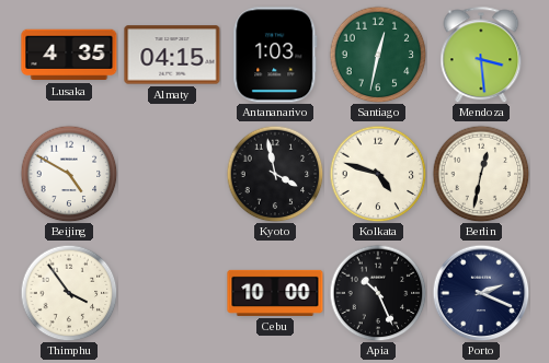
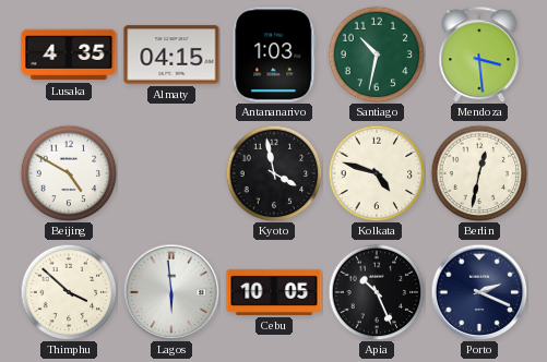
Santiago: 12:32 -> 10:32 (377, 55)
Thimphu: 3:54 -> 3:52 (69, 292)
Lagos: none -> 5:59 (171, 292)
Cebu: 10:00 -> 10:05 (274, 292)
